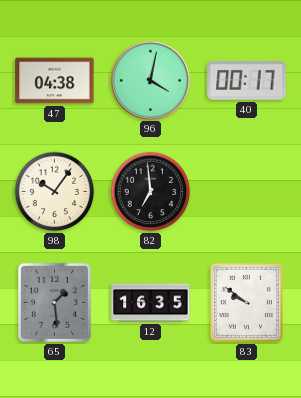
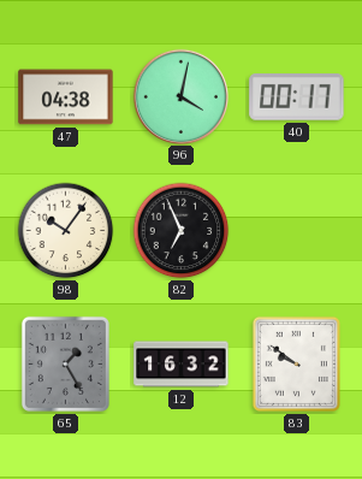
82: 6:59 -> 6:56 (182, 231)
65: 1:29 -> 1:25 (65, 363)
12: 16:35 -> 16:32 (182, 365)
